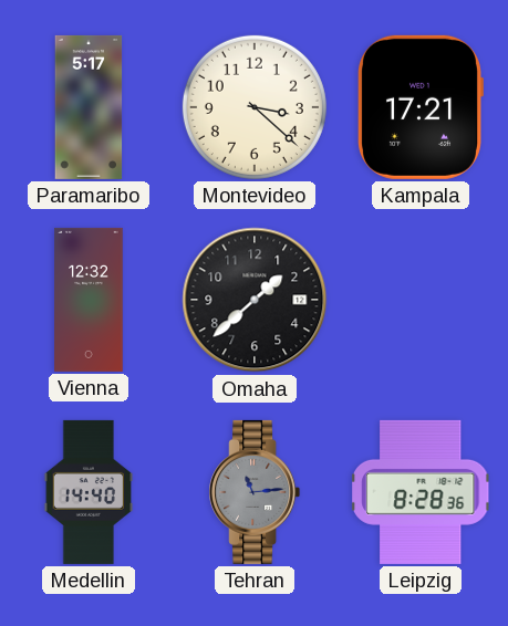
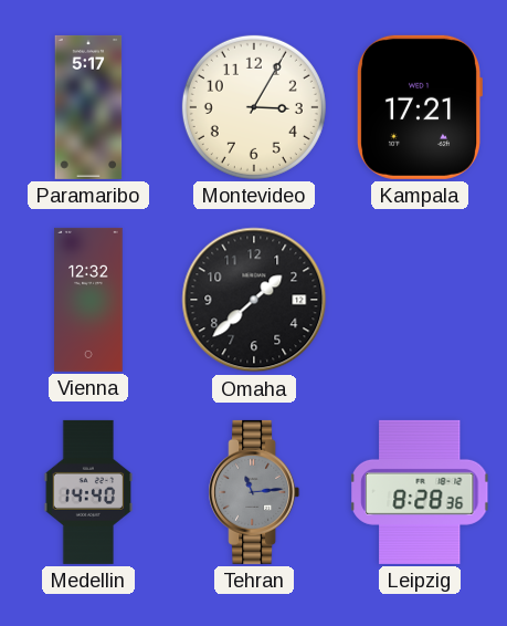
Montevideo: 3:22 -> 3:05 (254, 107)
